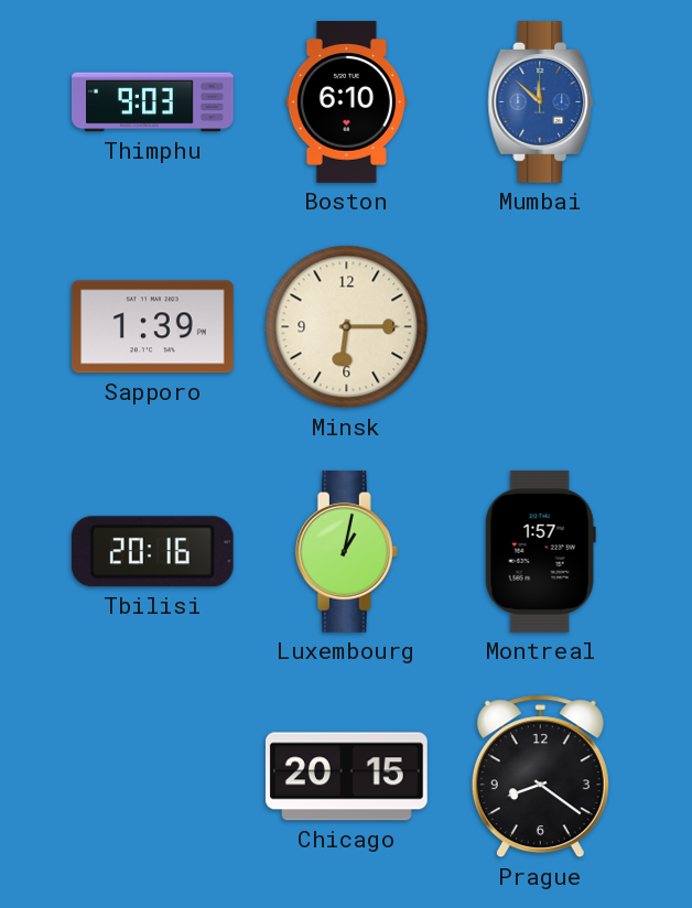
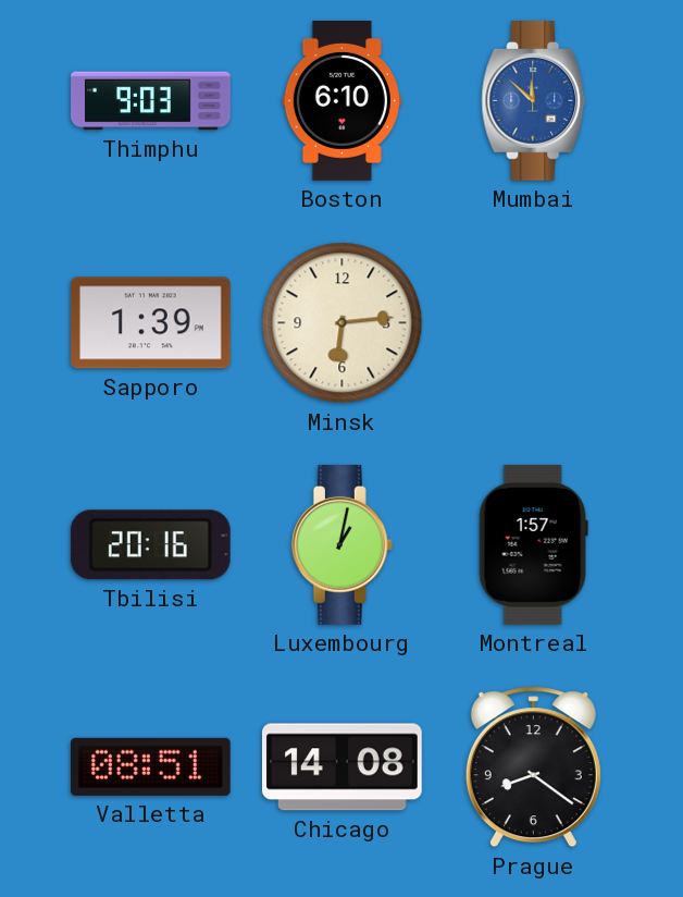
Minsk: 6:15 -> 6:14 (343, 323)
Valletta: none -> 08:51 (150, 766)
Chicago: 20:15 -> 14:08 (341, 767)
